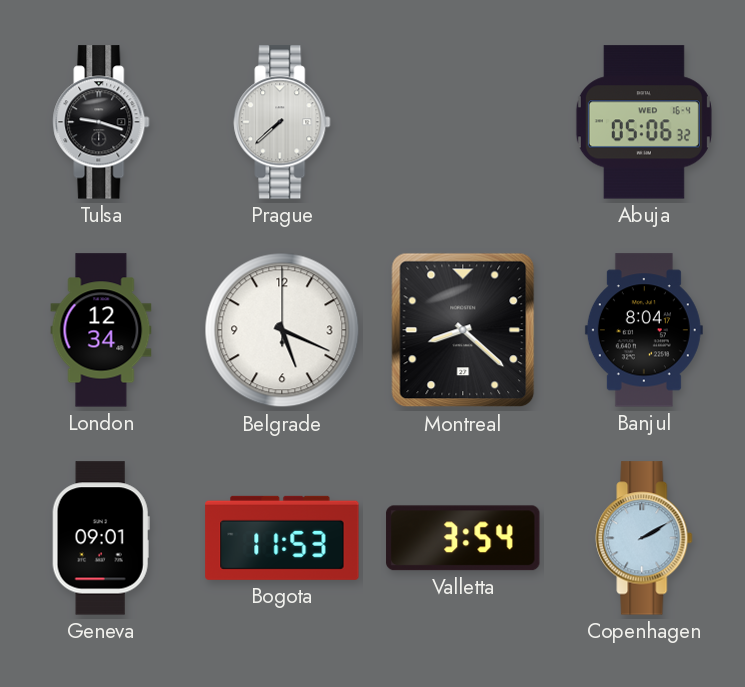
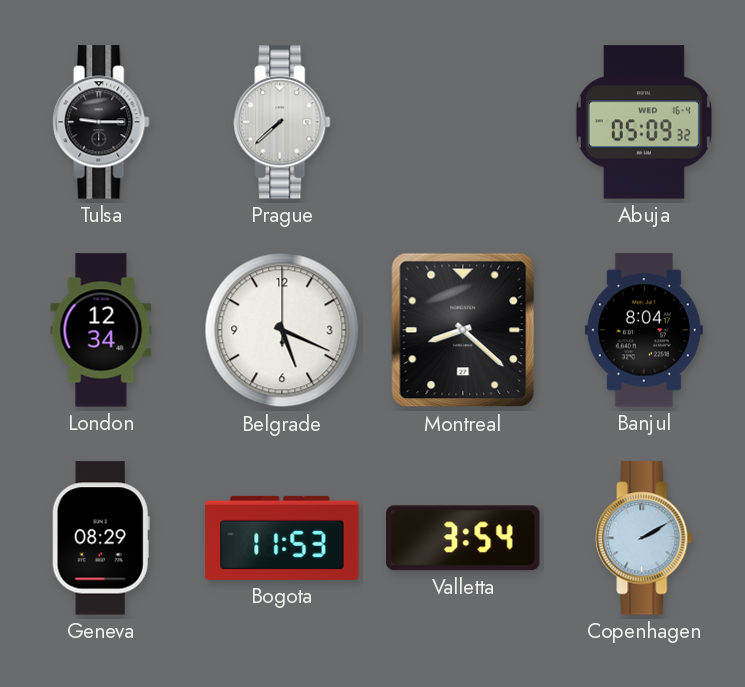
Tulsa: 9:18 -> 9:15 (101, 122)
Abuja: 05:06 -> 05:09 (644, 122)
Geneva: 09:01 -> 08:29 (101, 538)
